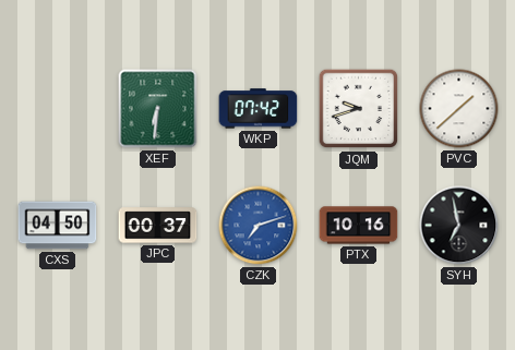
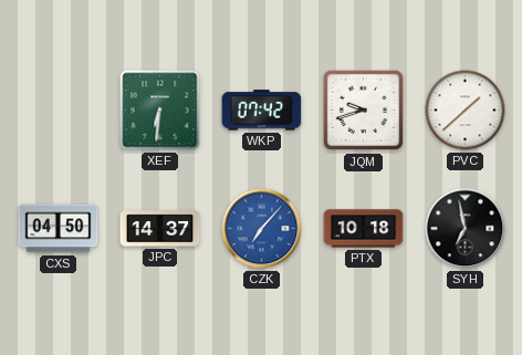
JPC: 00:37 -> 14:37 (160, 229)
CZK: 7:12 -> 7:07 (262, 229)
PTX: 10:16 -> 10:18 (364, 229)
